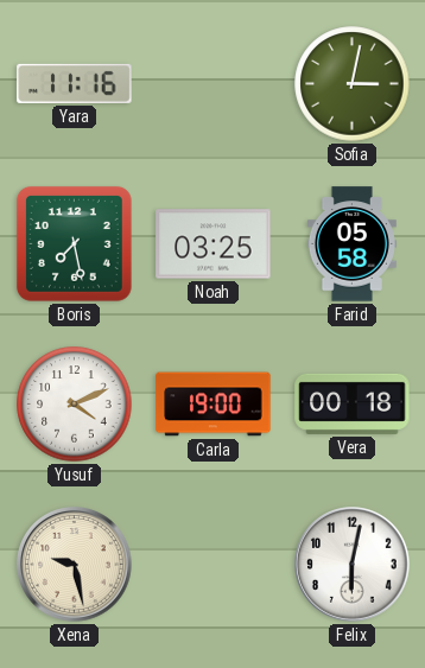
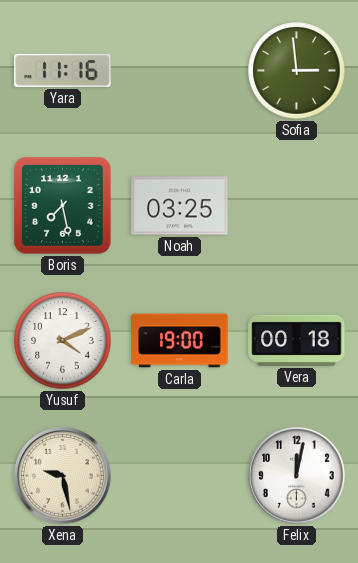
Sofia: 3:02 -> 2:59 (297, 71)
Farid: 05:58 -> none (351, 244)
Felix: 6:02 -> 12:02 (297, 476)
